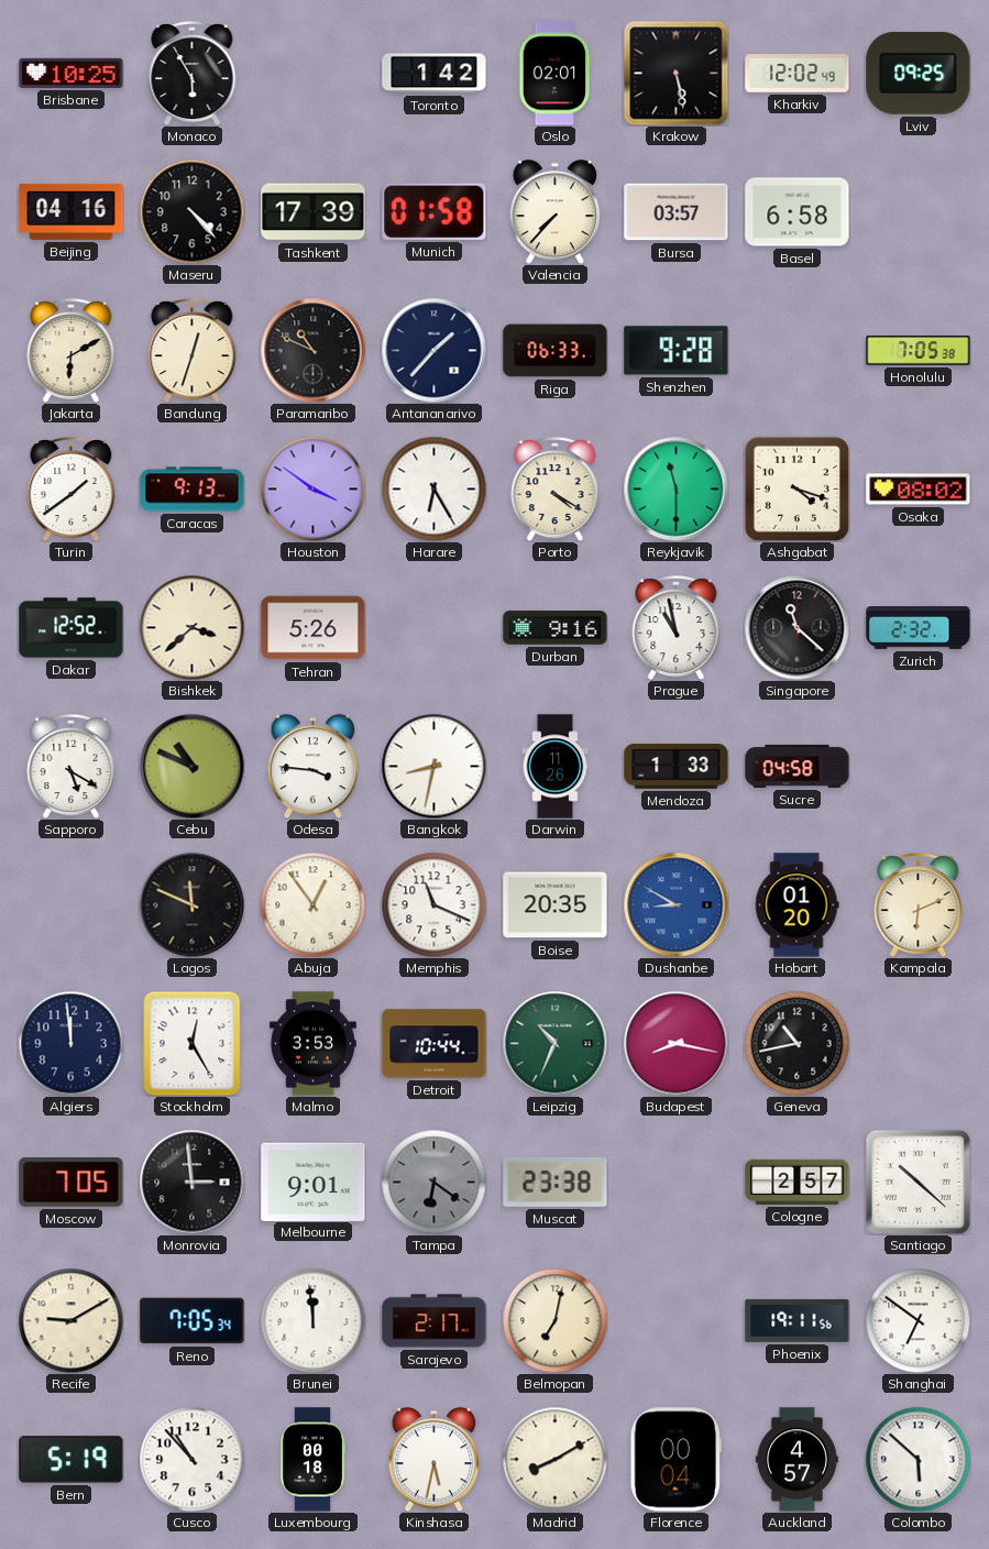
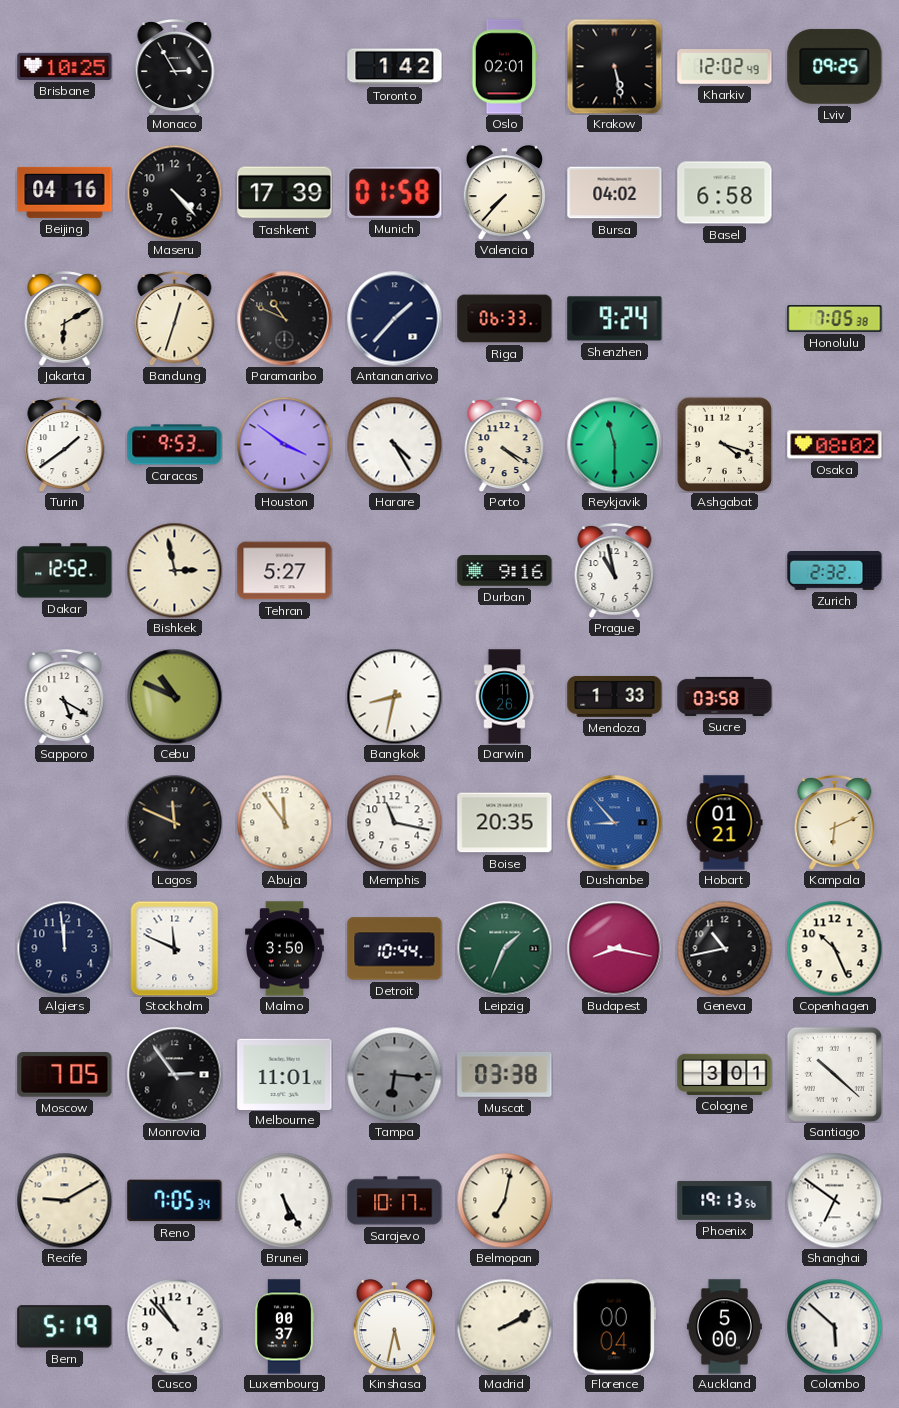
Monaco: 5:55 -> 2:55 (175, 67)
Bursa: 03:57 -> 04:02 (615, 193)
Shenzhen: 9:28 -> 9:24 (615, 319)
Caracas: 9:13 -> 9:53 (175, 445)
Harare: 6:25 -> 4:25 (394, 444)
Bishkek: 3:38 -> 2:58 (174, 570)
Tehran: 5:26 -> 5:27 (285, 571)
Singapore: 11:22 -> none (796, 627)
Odesa: 3:46 -> none (314, 766)
Sucre: 04:58 -> 03:58 (725, 696)
Abuja: 12:54 -> 11:54 (284, 822)
Memphis: 11:19 -> 11:17 (394, 822)
Dushanbe: 8:50 -> 8:53 (614, 822)
Hobart: 01:20 -> 01:21 (724, 823)
Stockholm: 12:25 -> 11:49 (175, 948)
Malmo: 3:53 -> 3:50 (284, 949)
Leipzig: 10:34 -> 1:34 (504, 948)
Copenhagen: none -> 10:26 (834, 948)
Monrovia: 2:59 -> 2:54 (174, 1074)
Melbourne: 9:01 -> 11:01 (285, 1074)
Tampa: 6:21 -> 6:16 (394, 1074)
Muscat: 23:38 -> 03:38 (505, 1074)
Cologne: 2:57 -> 3:01 (725, 1074)
Brunei: 11:59 -> 5:25 (284, 1200)
Sarajevo: 2:17 -> 10:17 (395, 1201)
Phoenix: 19:11 -> 19:13 (725, 1200)
Luxembourg: 00:18 -> 00:37 (284, 1327)
Madrid: 8:10 -> 2:10 (504, 1326)
Auckland: 4:57 -> 5:00 (724, 1327)
